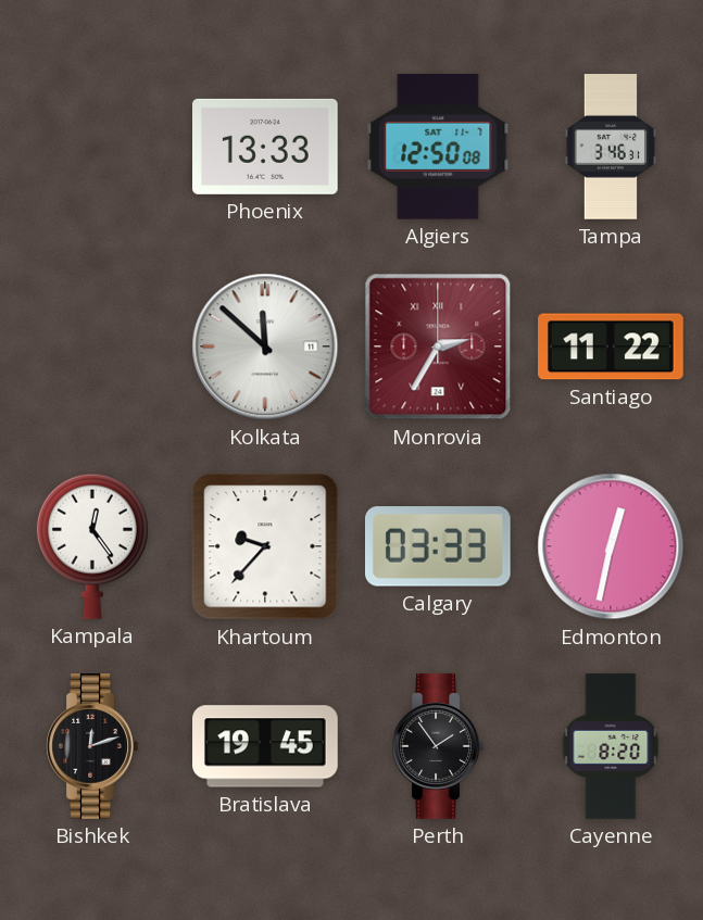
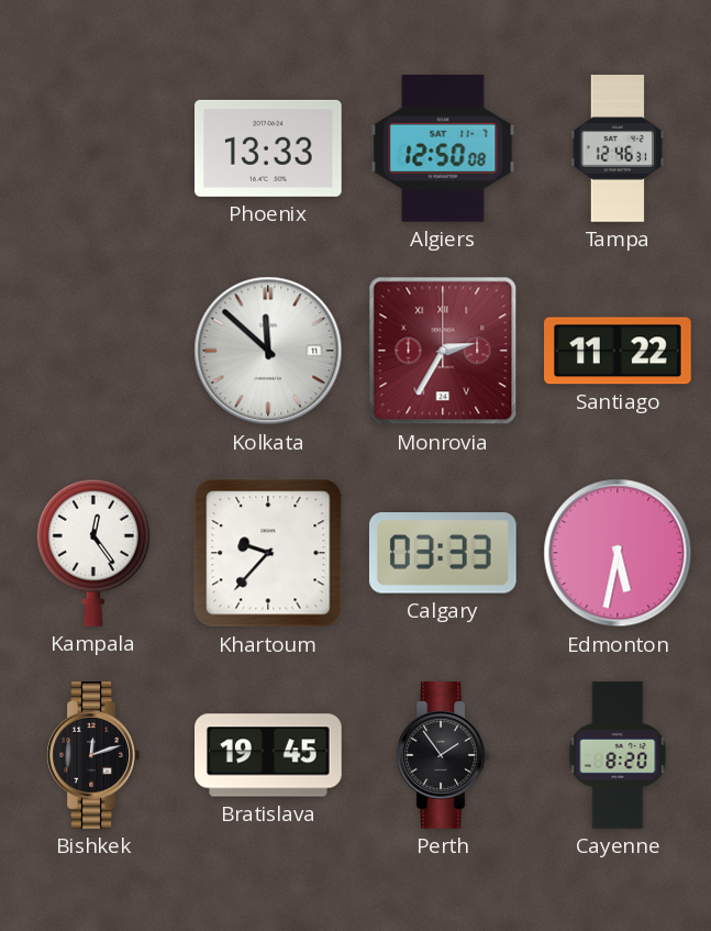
Tampa: 3:46 -> 12:46 (616, 148)
Edmonton: 12:32 -> 5:32 (618, 553)
